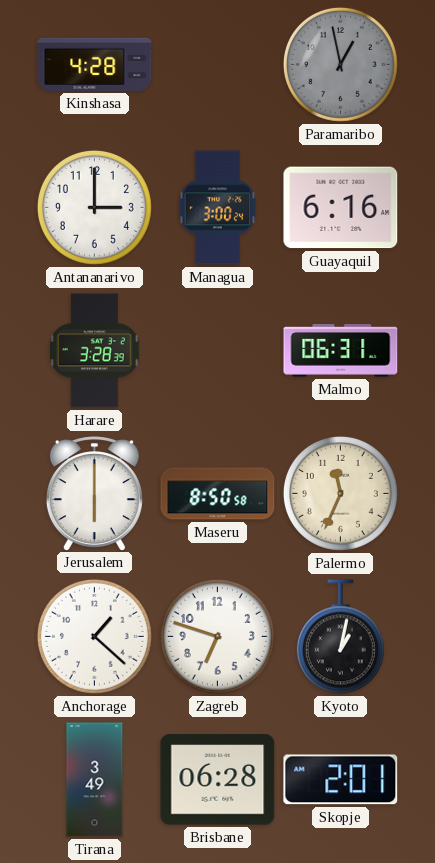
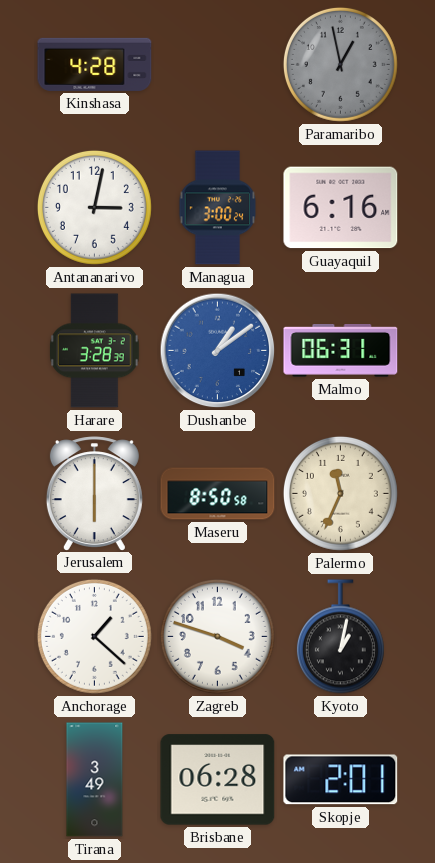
Antananarivo: 3:00 -> 3:02 (94, 207)
Dushanbe: none -> 1:09 (218, 351)
Zagreb: 6:48 -> 3:48 (217, 636)
